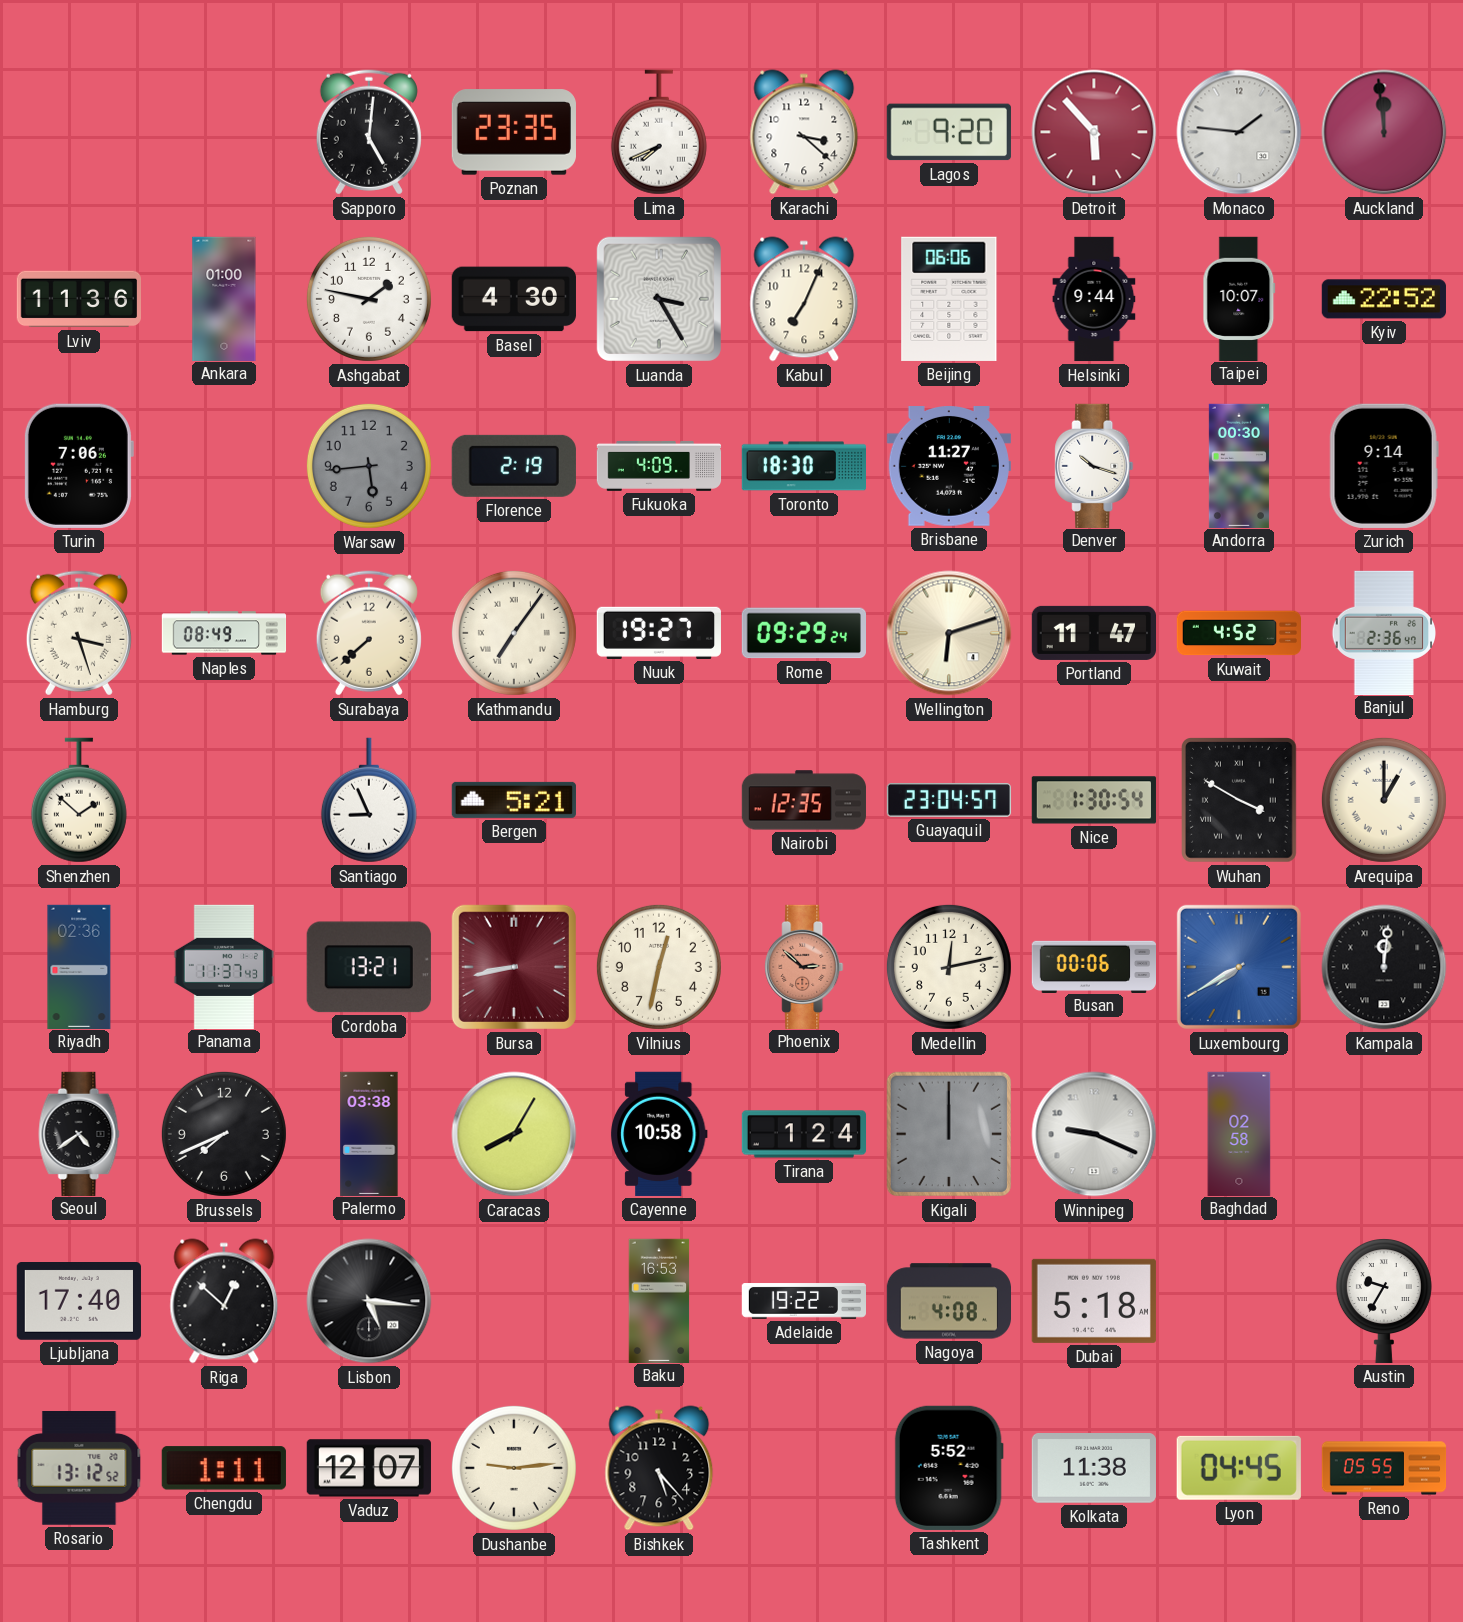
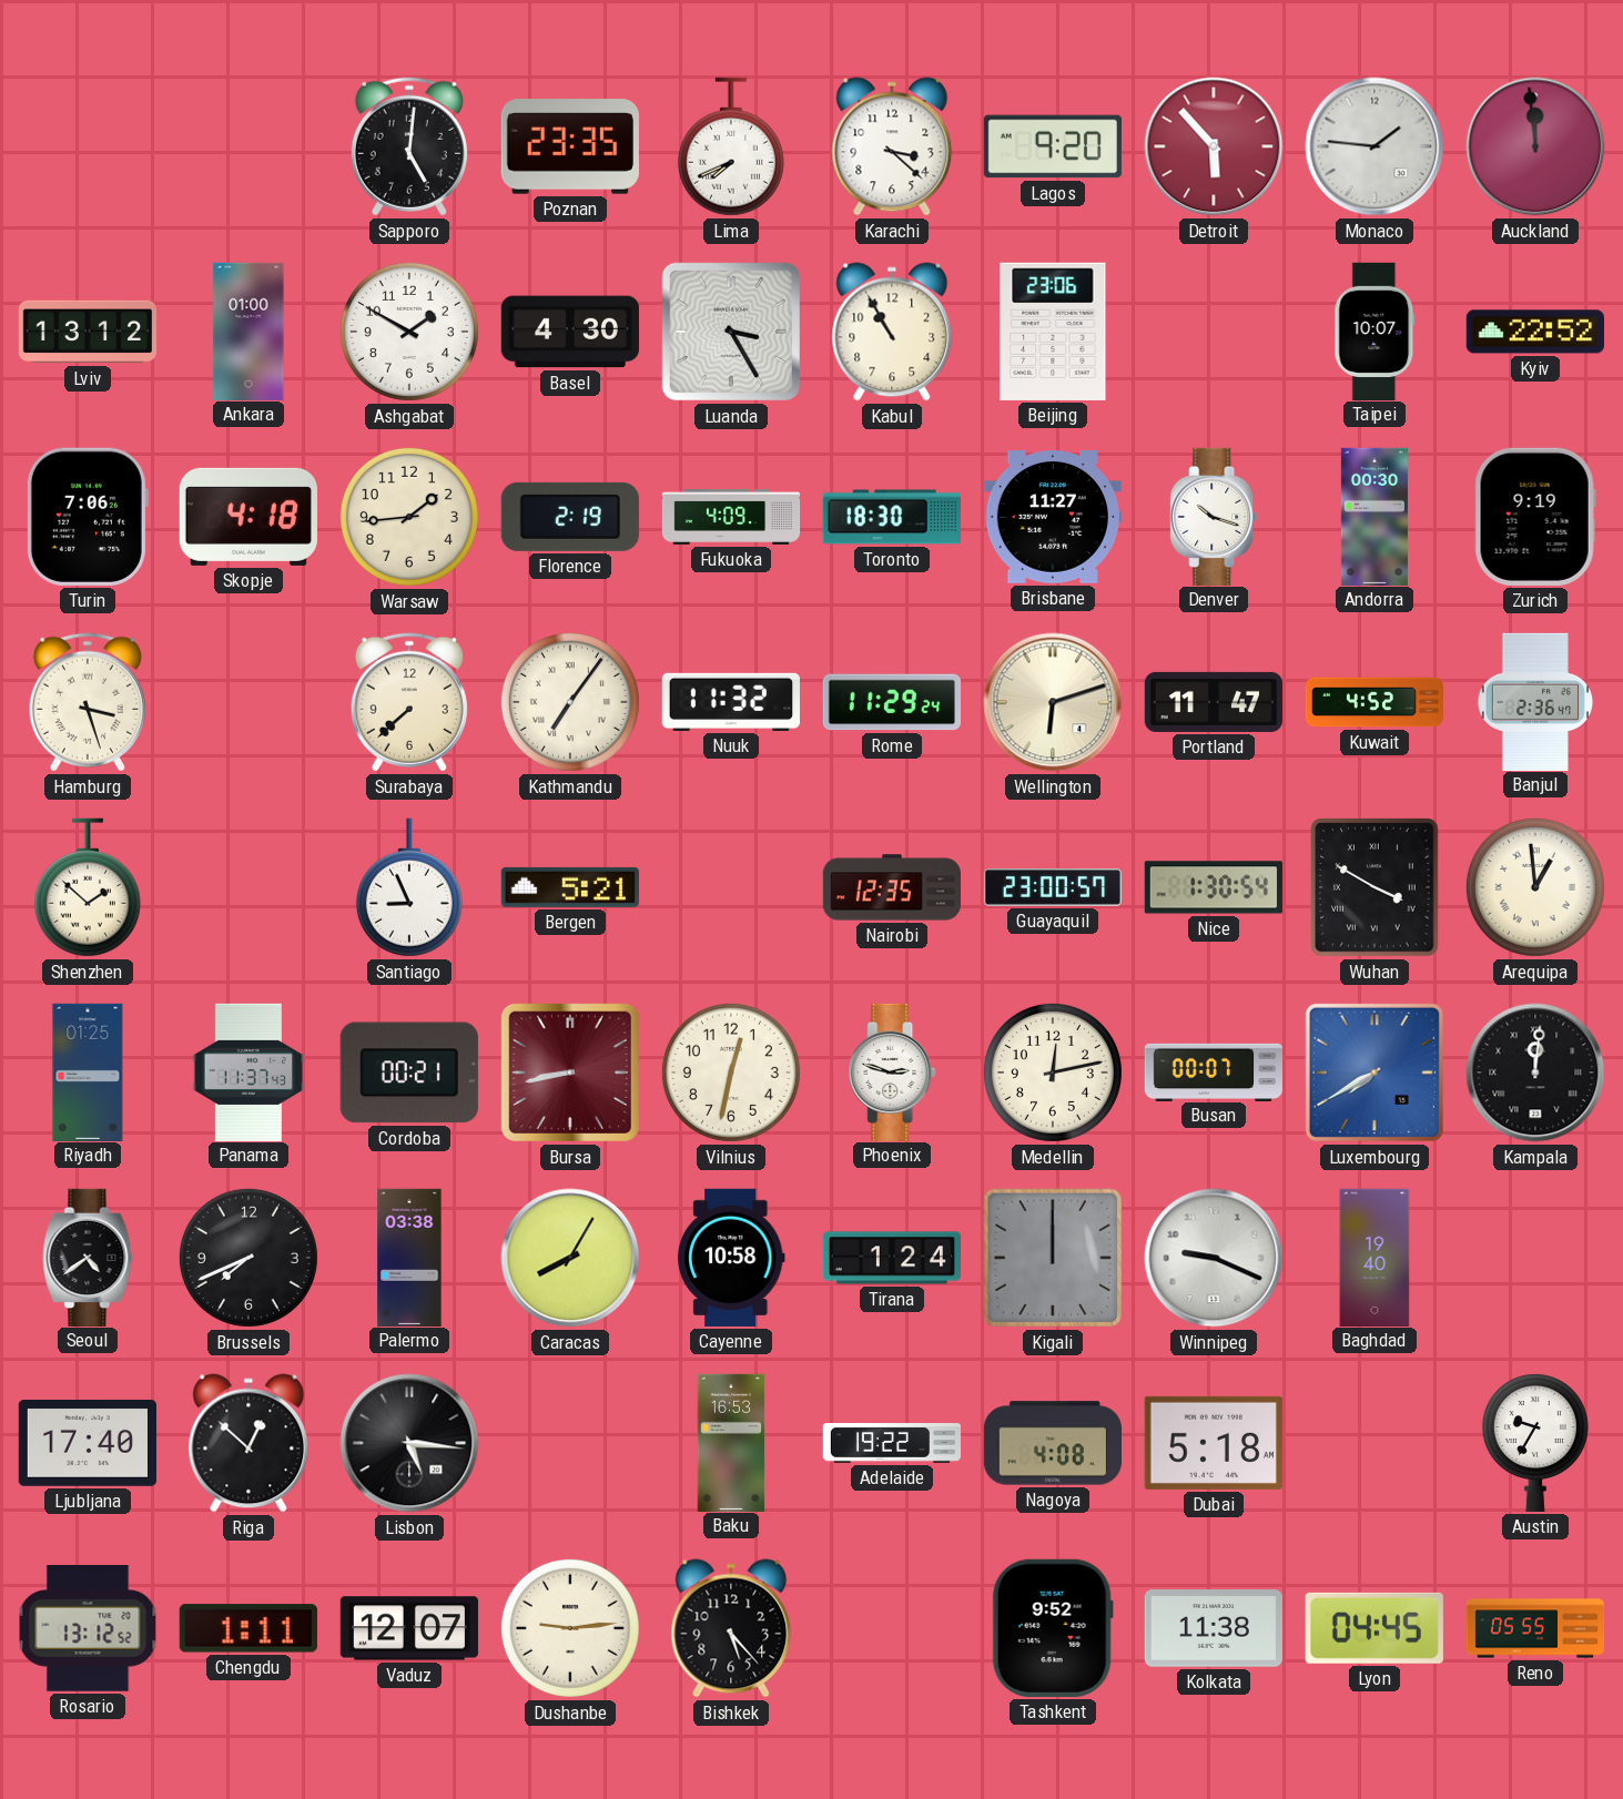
Lviv: 11:36 -> 13:12 (87, 332)
Ashgabat: 1:47 -> 1:50 (409, 332)
Kabul: 7:04 -> 10:55 (892, 332)
Beijing: 06:06 -> 23:06 (1053, 332)
Helsinki: 9:44 -> none (1094, 299)
Skopje: none -> 4:18 (248, 517)
Warsaw: 5:44 -> 1:44 (409, 517)
Warsaw dial: grey -> cream (409, 517)
Zurich: 9:14 -> 9:19 (1535, 517)
Naples: 08:49 -> none (224, 633)
Nuuk: 19:27 -> 11:32 (731, 702)
Rome: 09:29 -> 11:29 (891, 702)
Guayaquil: 23:04 -> 23:00 (1053, 887)
Arequipa: 1:00 -> 12:59 (1535, 887)
Riyadh: 02:36 -> 01:25 (88, 1071)
Cordoba: 13:21 -> 00:21 (409, 1073)
Phoenix: 2:52 -> 2:48 (892, 1071)
Phoenix dial: salmon -> white (892, 1071)
Busan: 00:06 -> 00:07 (1214, 1071)
Baghdad: 02:58 -> 19:40 (1375, 1257)
Tashkent: 5:52 -> 9:52 (1053, 1628)
